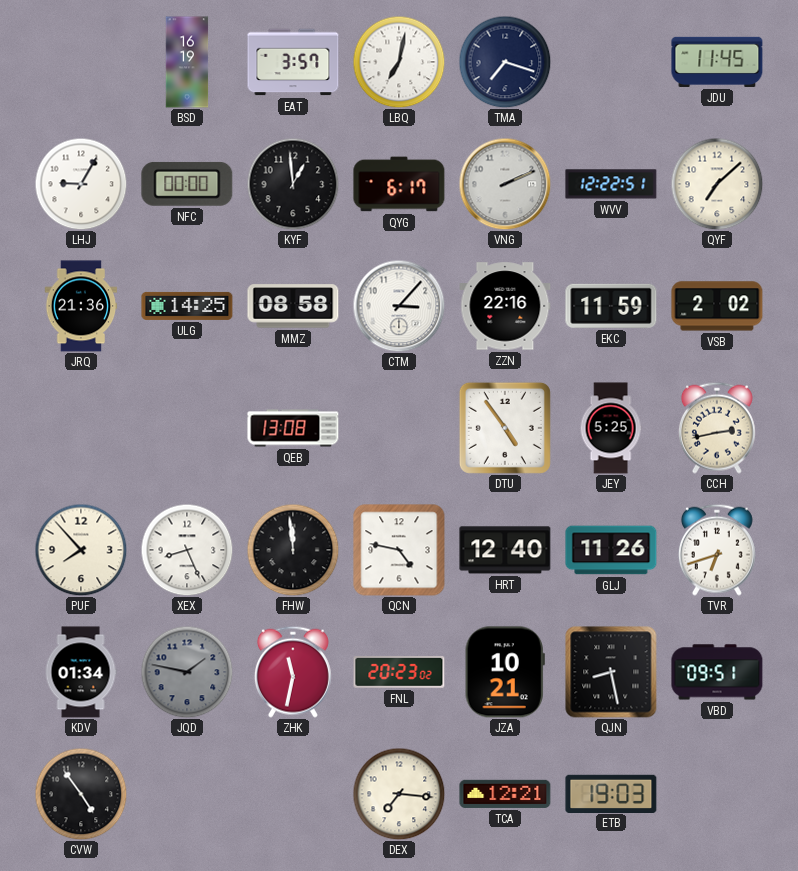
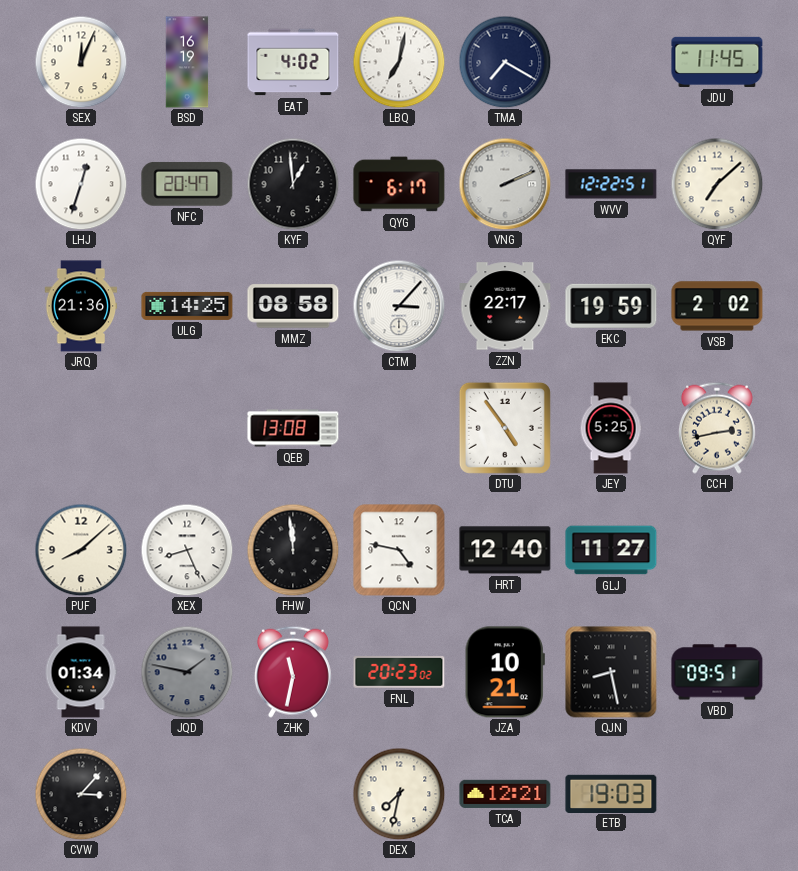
SEX: none -> 12:04 (81, 62)
EAT: 3:57 -> 4:02 (293, 62)
TMA: 7:18 -> 7:20 (505, 62)
LHJ: 9:05 -> 12:33 (81, 184)
NFC: 00:00 -> 20:47 (187, 184)
ZZN: 22:16 -> 22:17 (505, 306)
EKC: 11:59 -> 19:59 (611, 306)
PUF: 7:53 -> 8:08 (81, 550)
GLJ: 11:26 -> 11:27 (611, 550)
TVR: 6:42 -> none (717, 550)
CVW: 4:54 -> 3:07 (81, 794)
DEX: 7:16 -> 7:32 (399, 794)
